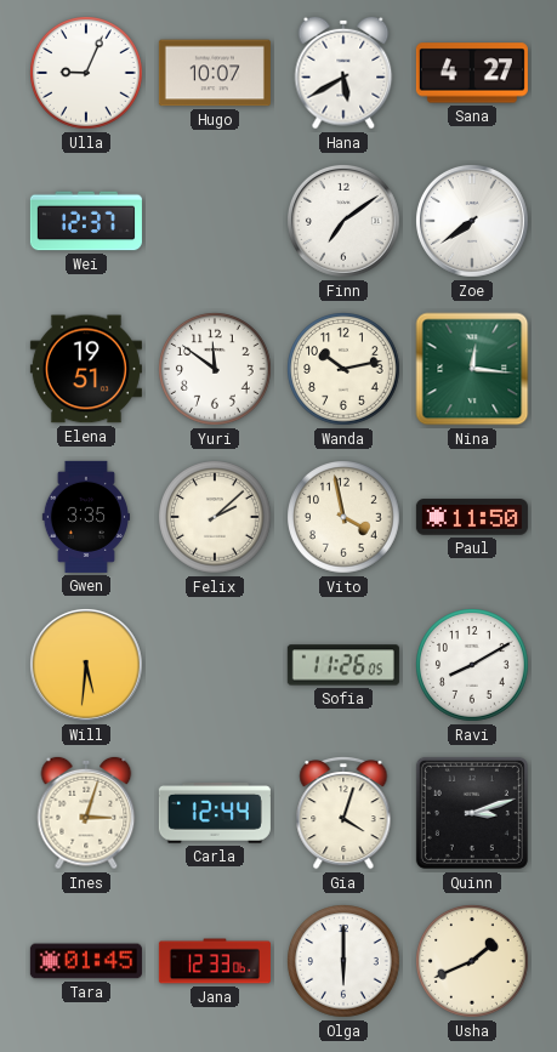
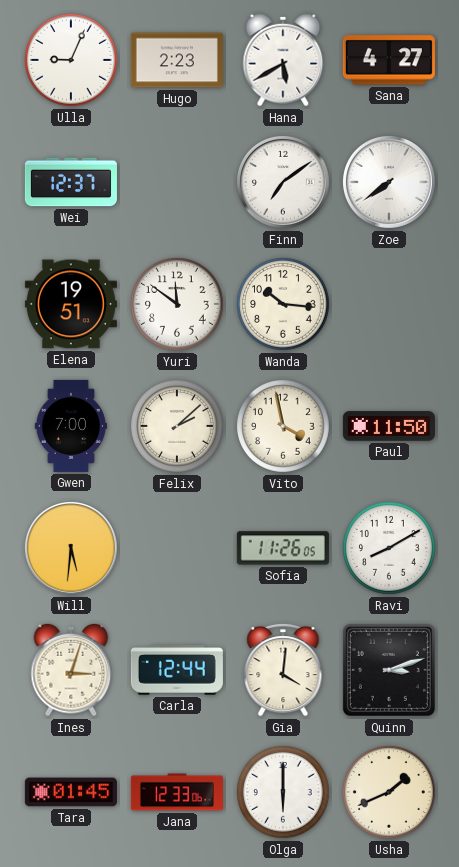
Hugo: 10:07 -> 2:23 (177, 60)
Wanda: 10:13 -> 10:16 (284, 305)
Nina: 12:16 -> none (472, 369)
Gwen: 3:35 -> 7:00 (71, 426)
Gia: 4:03 -> 4:01 (283, 671)
